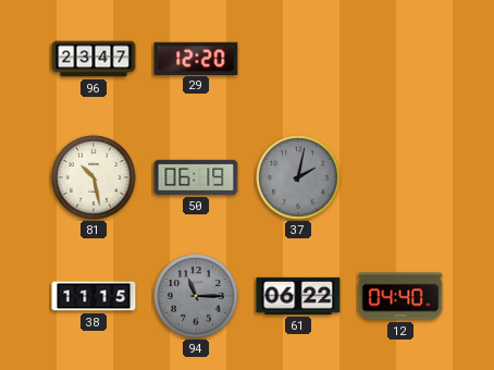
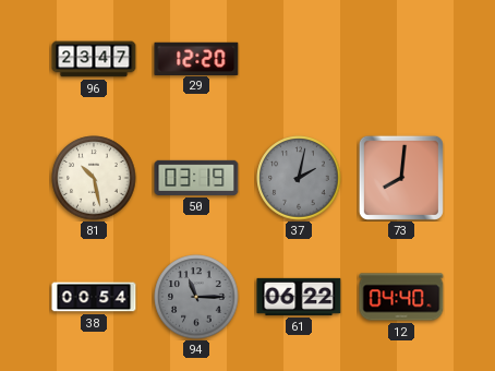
50: 06:19 -> 03:19 (196, 178)
73: none -> 8:01 (401, 178)
38: 11:15 -> 00:54 (94, 297)
